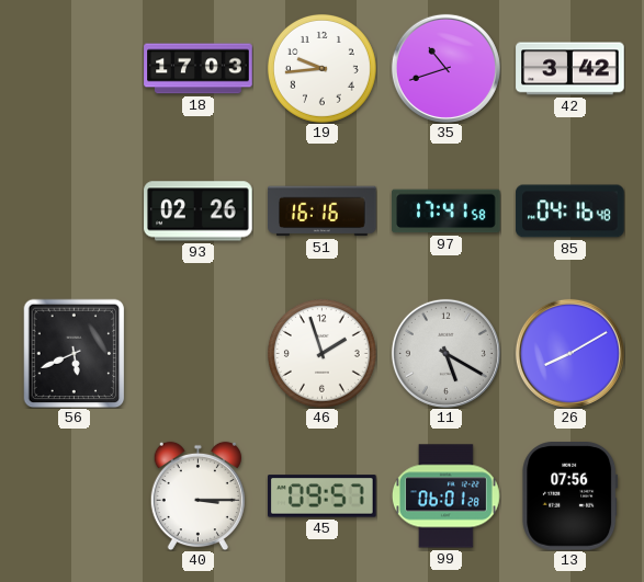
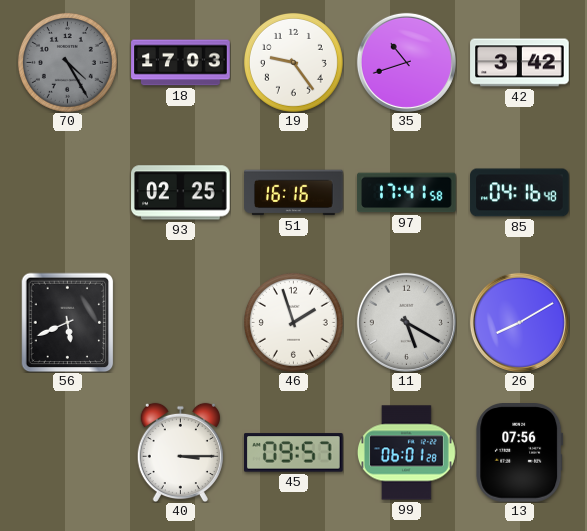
70: none -> 4:25 (67, 62)
19: 9:44 -> 9:24 (293, 62)
93: 02:26 -> 02:25 (181, 193)
